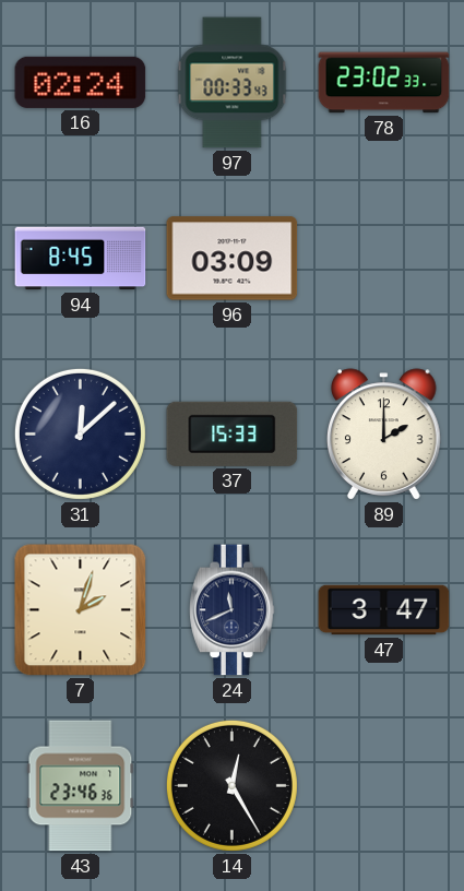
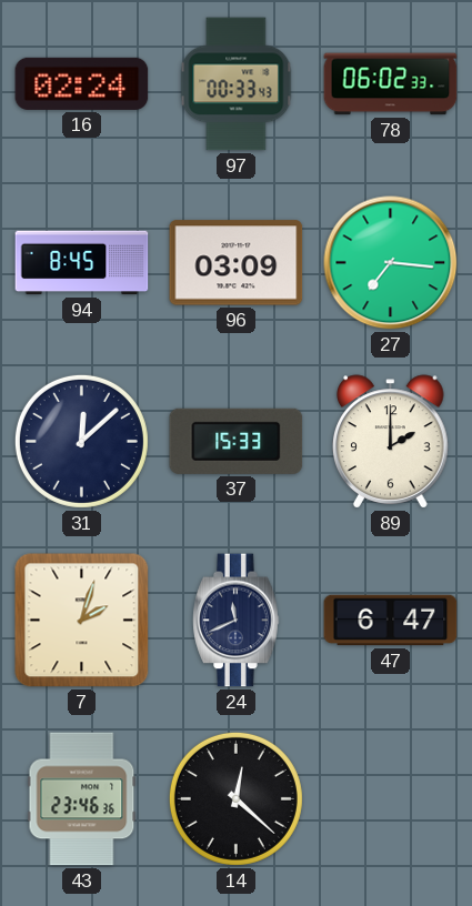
78: 23:02 -> 06:02 (391, 84)
27: none -> 7:16 (391, 263)
47: 3:47 -> 6:47 (391, 621)
14: 12:25 -> 12:22 (235, 798)
